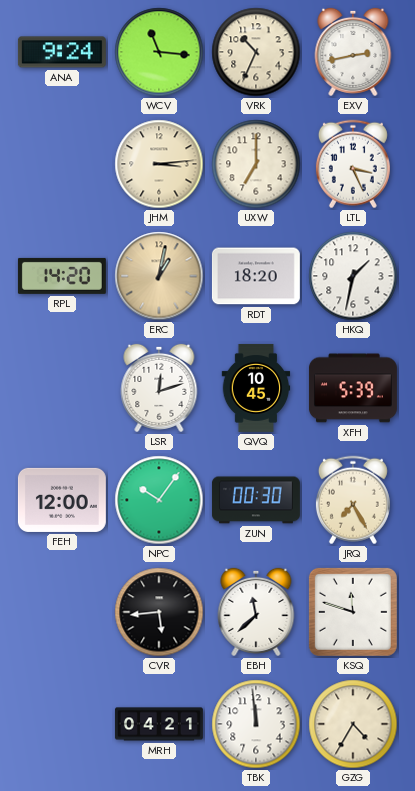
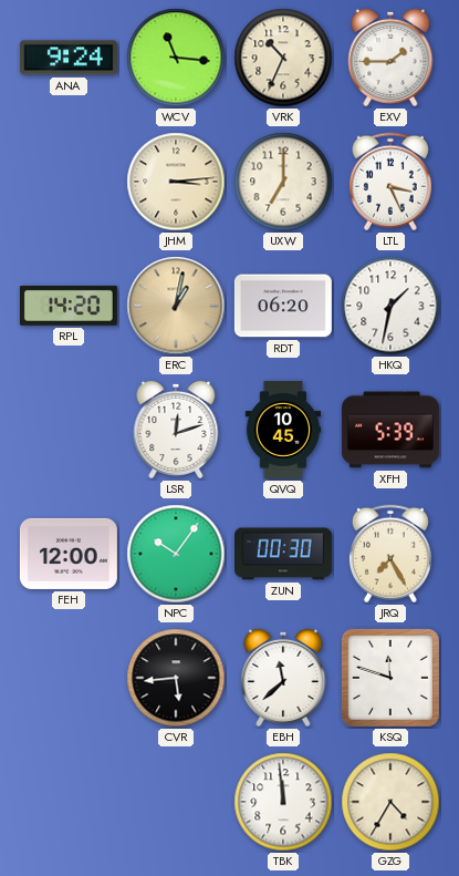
EXV: 2:43 -> 1:45 (390, 58)
RDT: 18:20 -> 06:20 (283, 306)
MRH: 04:21 -> none (159, 724)
